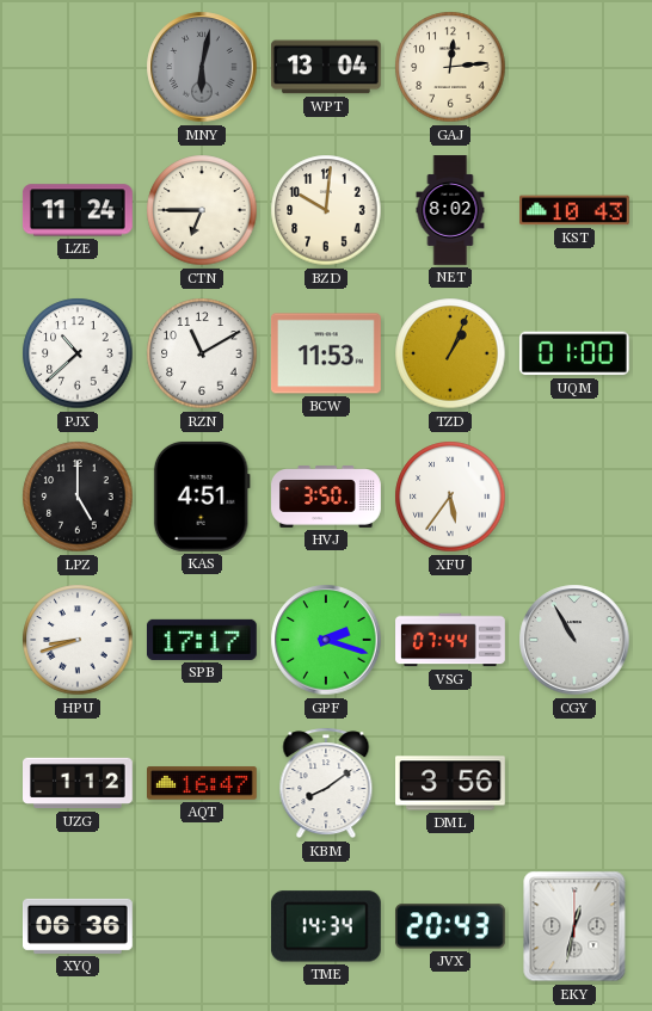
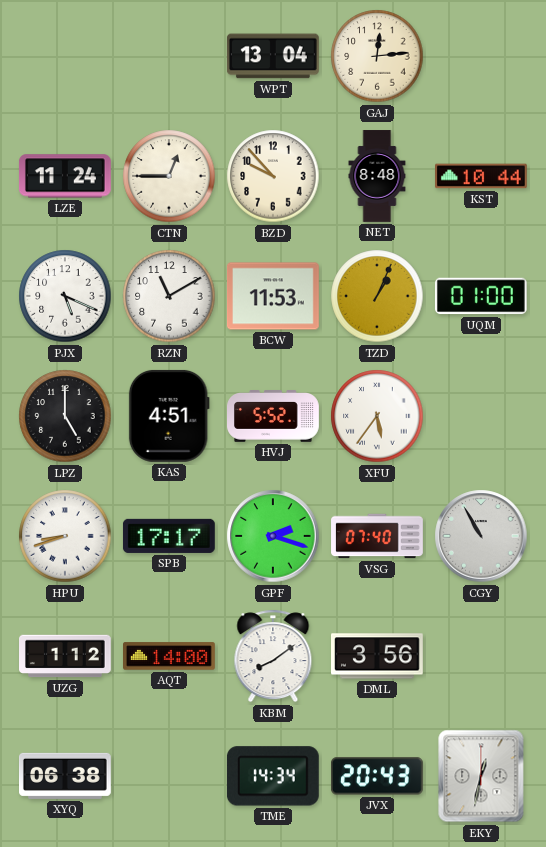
MNY: 6:02 -> none (202, 67)
CTN: 6:45 -> 12:45 (169, 176)
BZD: 10:01 -> 9:53 (273, 176)
NET: 8:02 -> 8:48 (377, 176)
KST: 10:43 -> 10:44 (482, 176)
PJX: 10:38 -> 5:19 (65, 296)
HVJ: 3:50 -> 5:52 (273, 416)
VSG: 07:44 -> 07:40 (377, 536)
AQT: 16:47 -> 14:00 (170, 656)
XYQ: 06:36 -> 06:38 (66, 776)
